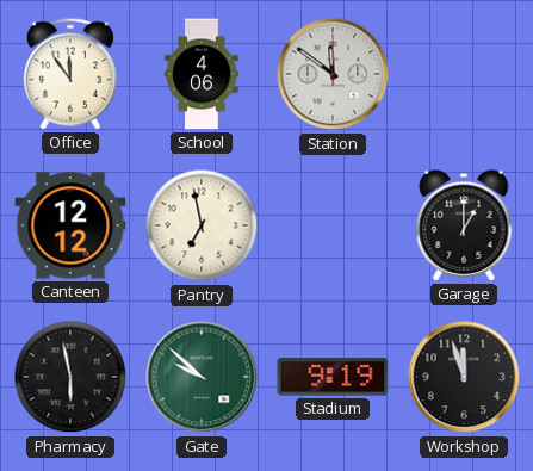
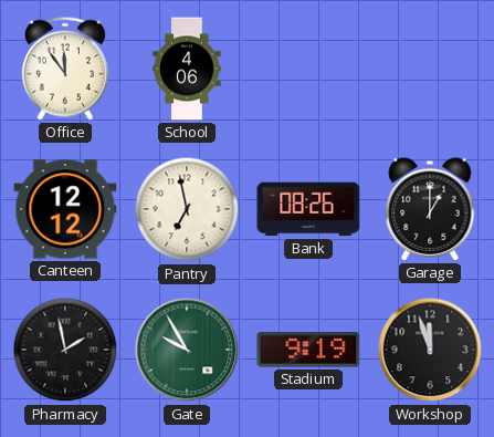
Station: 11:51 -> none (333, 74)
Bank: none -> 08:26 (308, 209)
Pharmacy: 5:58 -> 1:58 (65, 350)
Gate: 9:52 -> 9:55 (187, 350)
